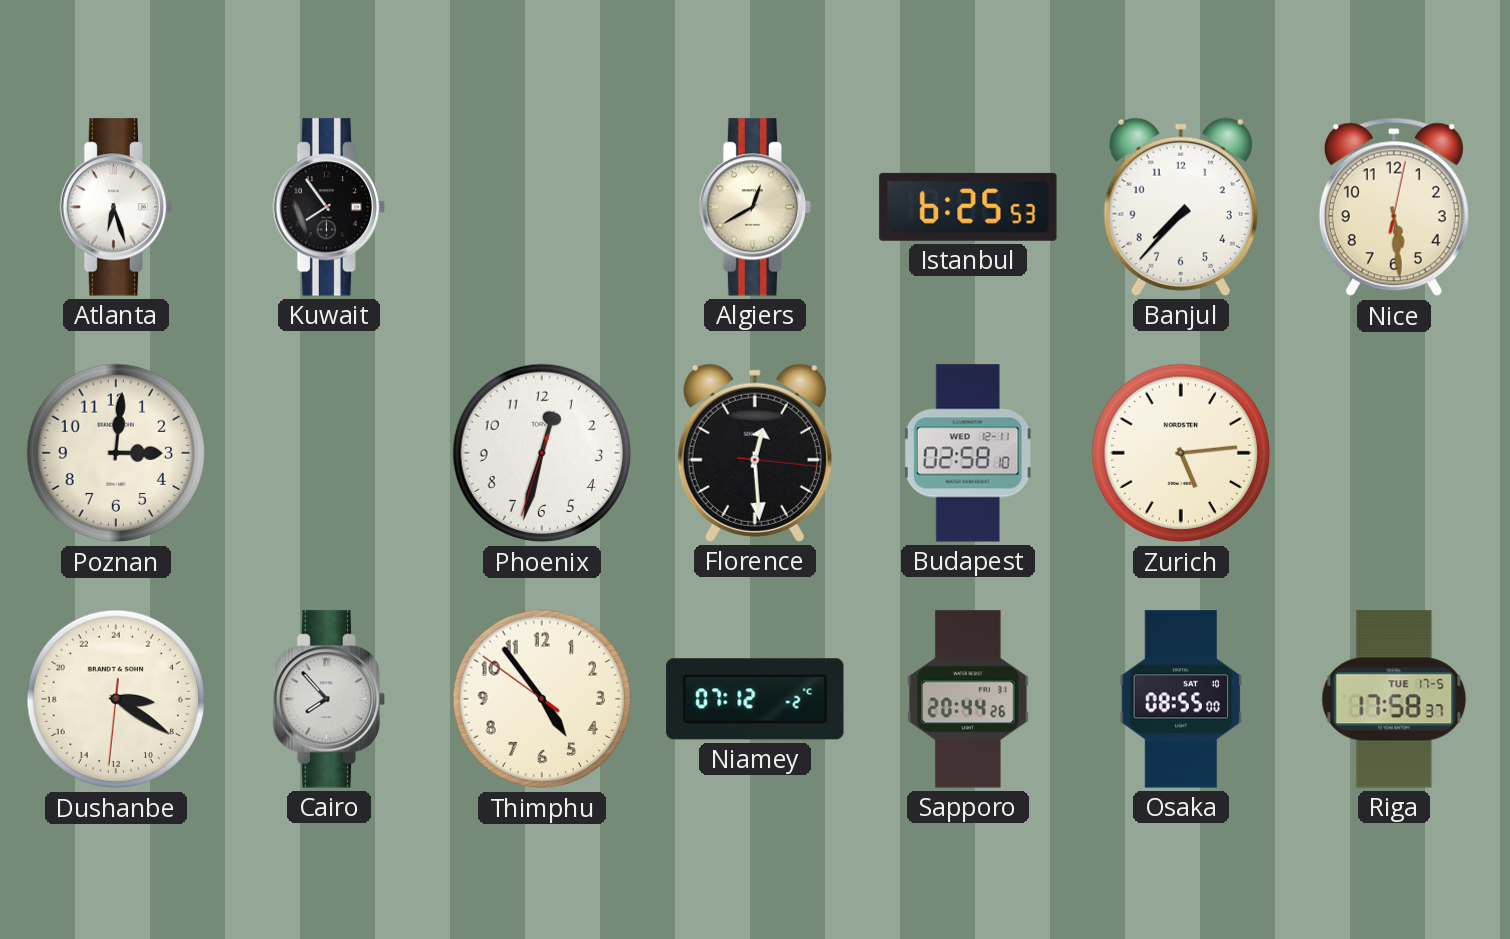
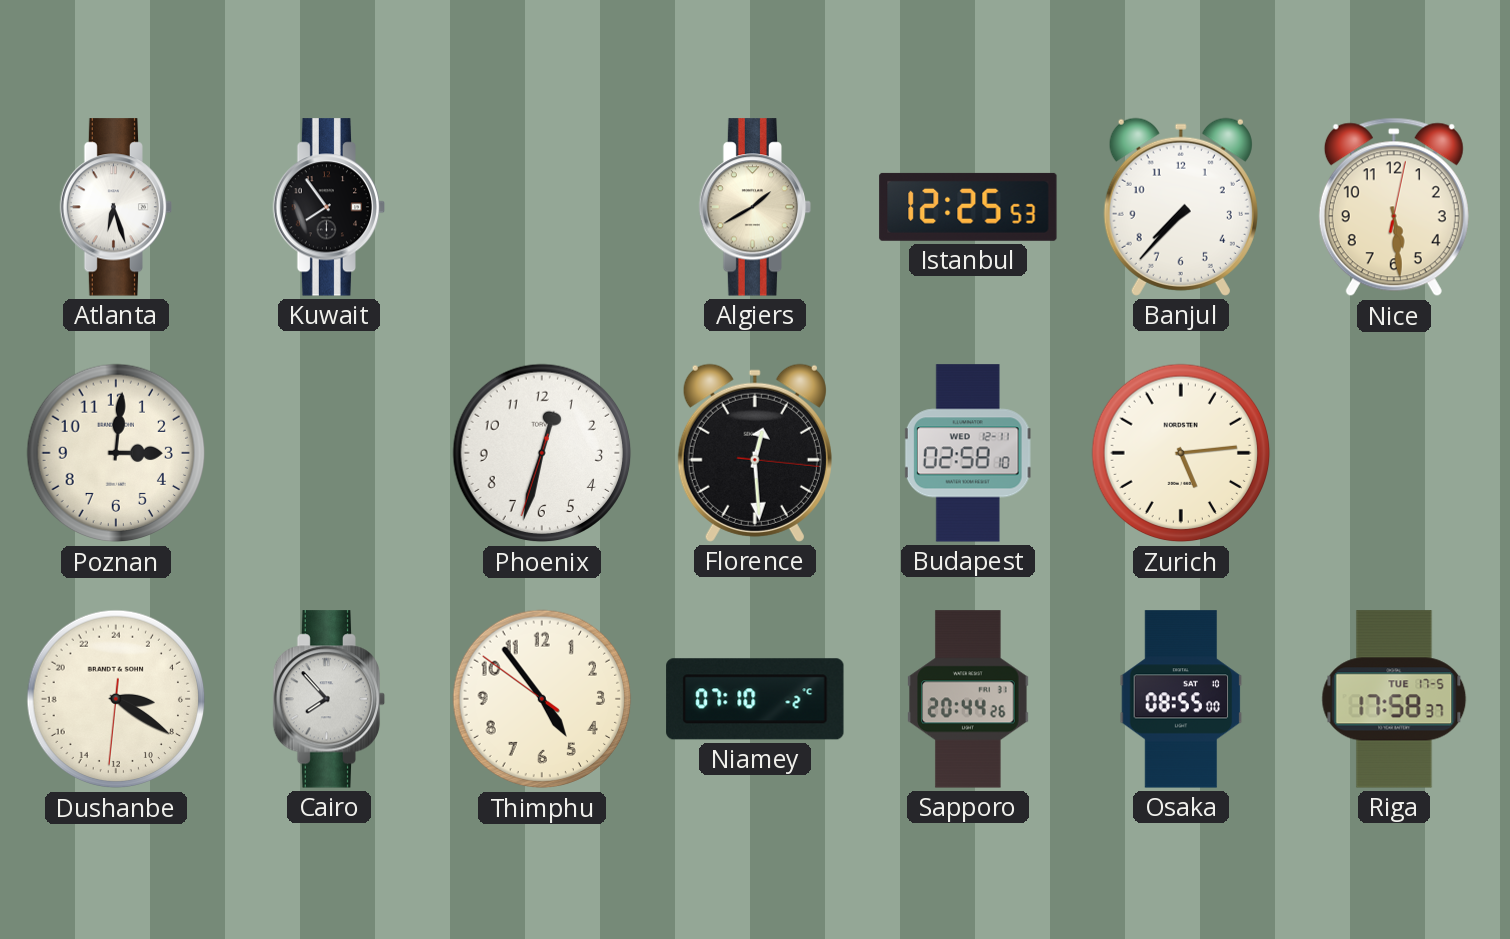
Algiers: 12:40 -> 1:40 (755, 207)
Istanbul: 6:25 -> 12:25 (968, 207)
Niamey: 07:12 -> 07:10 (755, 699)
